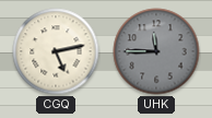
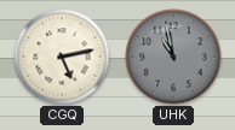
UHK: 11:45 -> 10:58 (173, 57)
